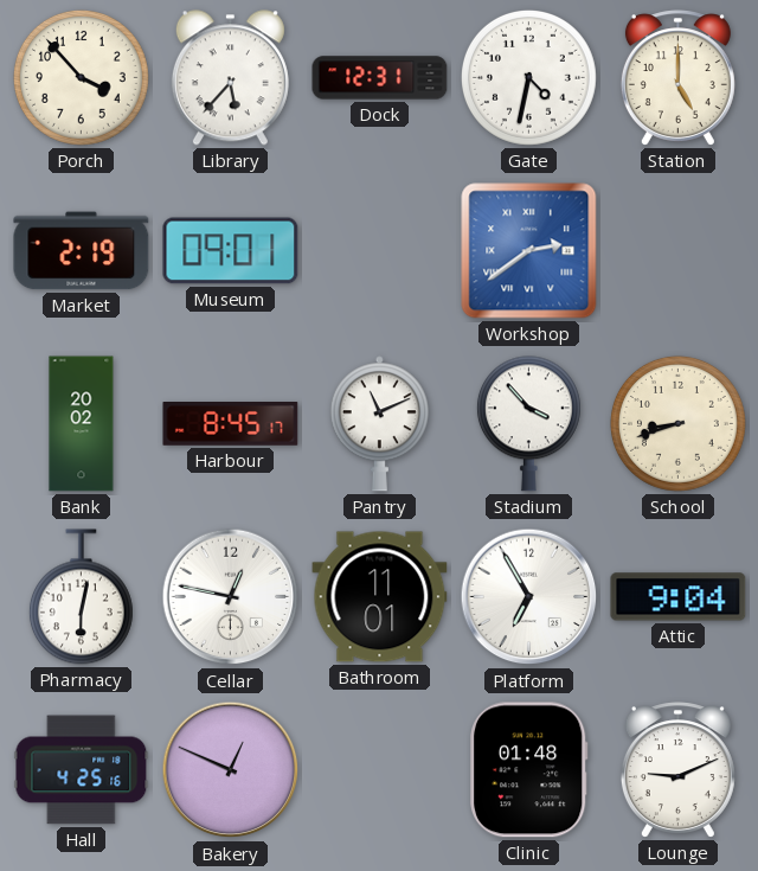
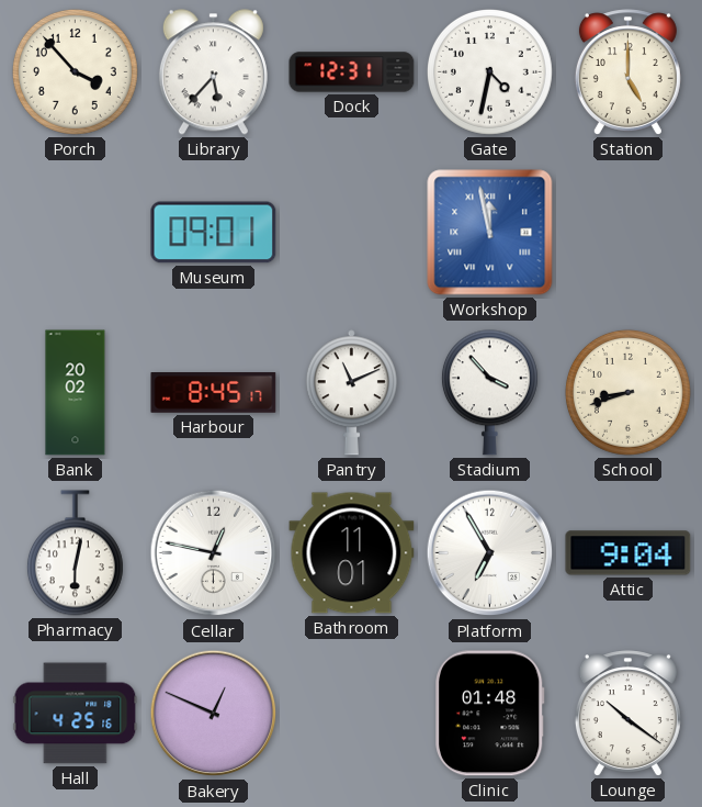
Market: 2:19 -> none (82, 251)
Workshop: 2:39 -> 11:58 (490, 233)
Lounge: 9:11 -> 10:21 (627, 714)
